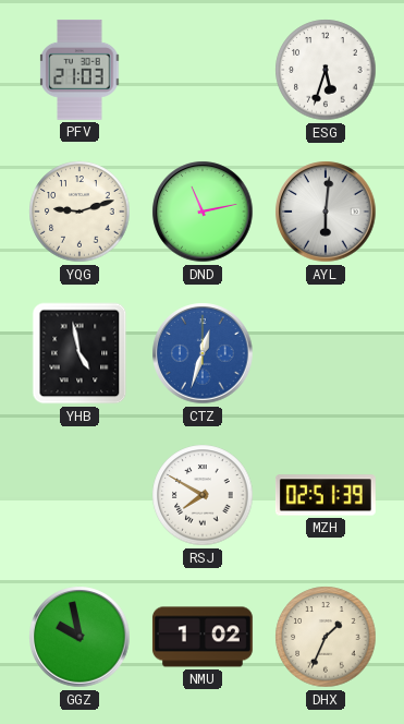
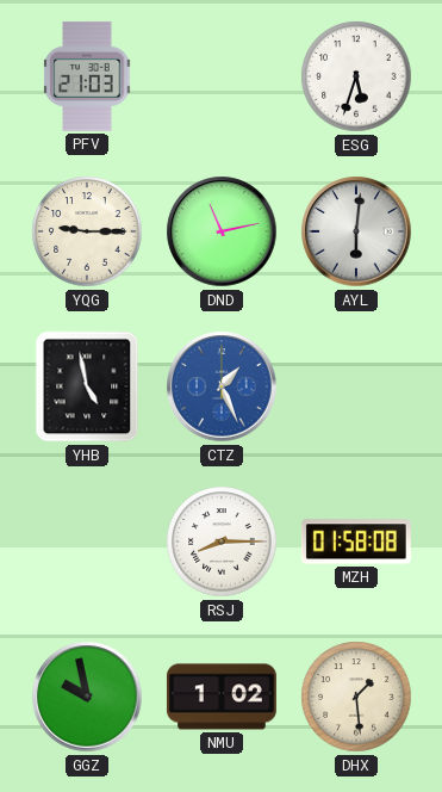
YQG: 9:12 -> 9:15 (87, 231)
CTZ: 12:33 -> 1:26 (222, 386)
RSJ: 7:50 -> 8:15 (222, 542)
MZH: 02:51 -> 01:58 (356, 542)
DHX: 1:34 -> 1:29 (356, 697)
